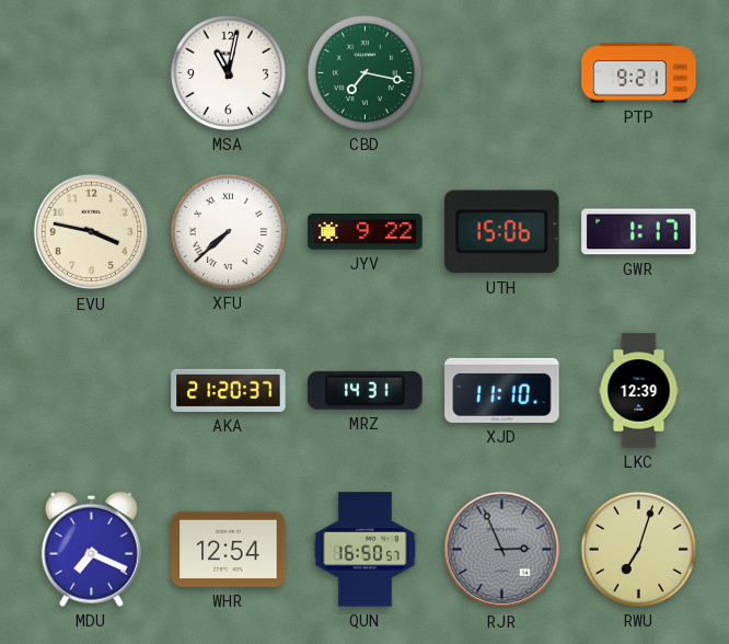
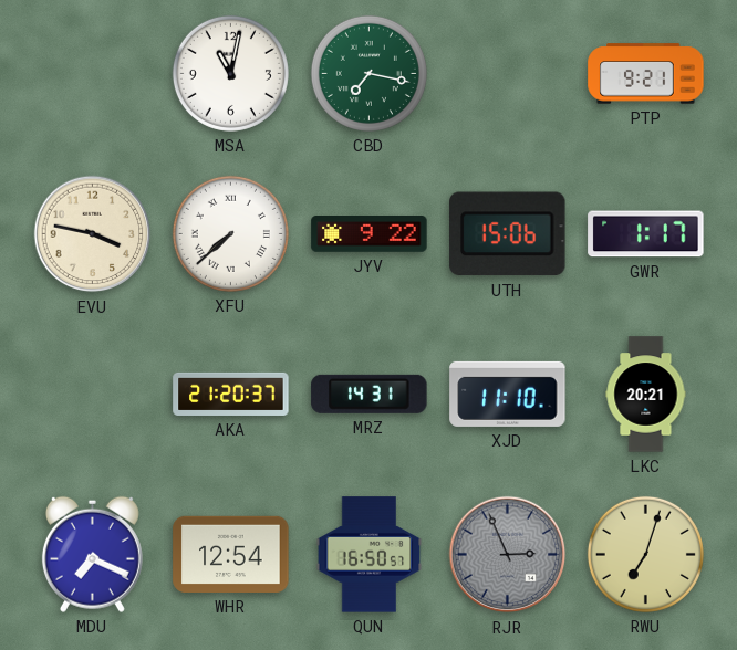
LKC: 12:39 -> 20:21 (646, 395)
